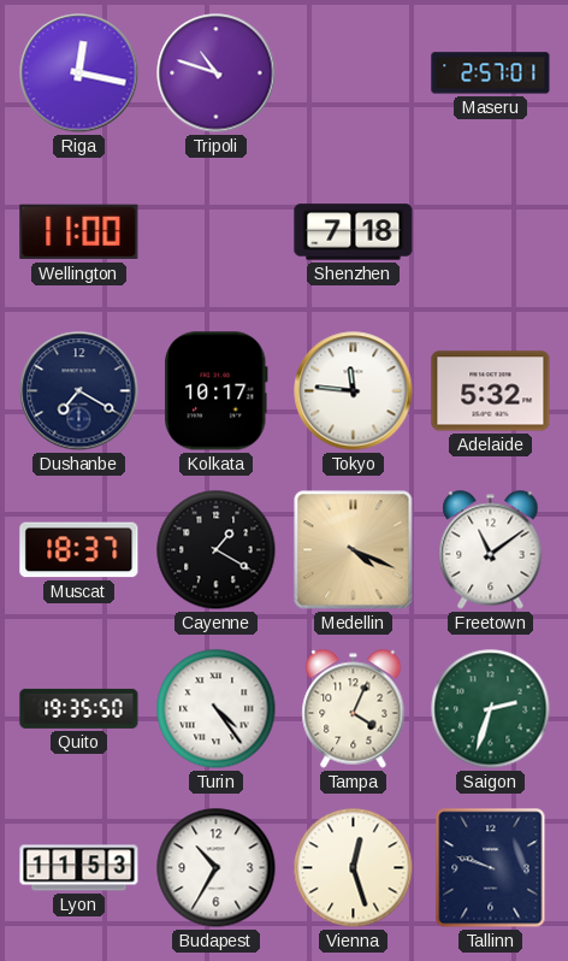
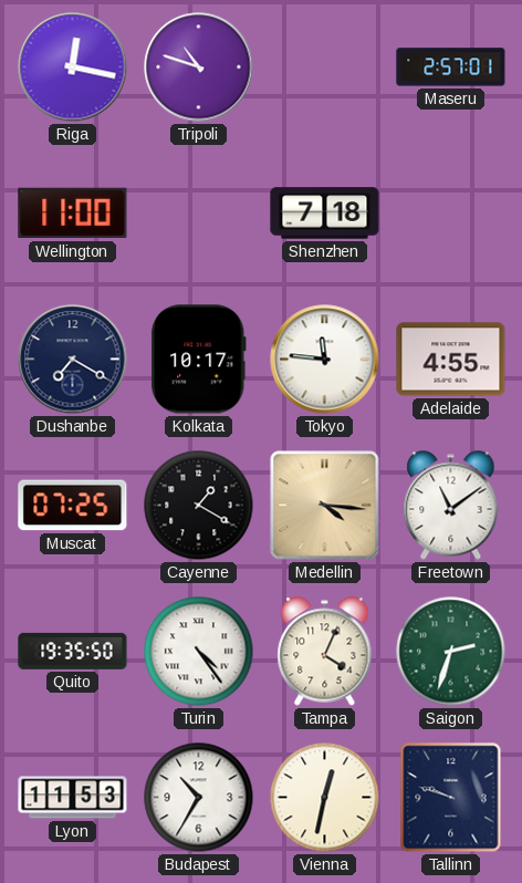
Adelaide: 5:32 -> 4:55 (451, 360)
Muscat: 18:37 -> 07:25 (73, 506)
Medellin: 4:19 -> 4:16 (325, 506)
Vienna: 12:27 -> 12:32 (325, 798)
